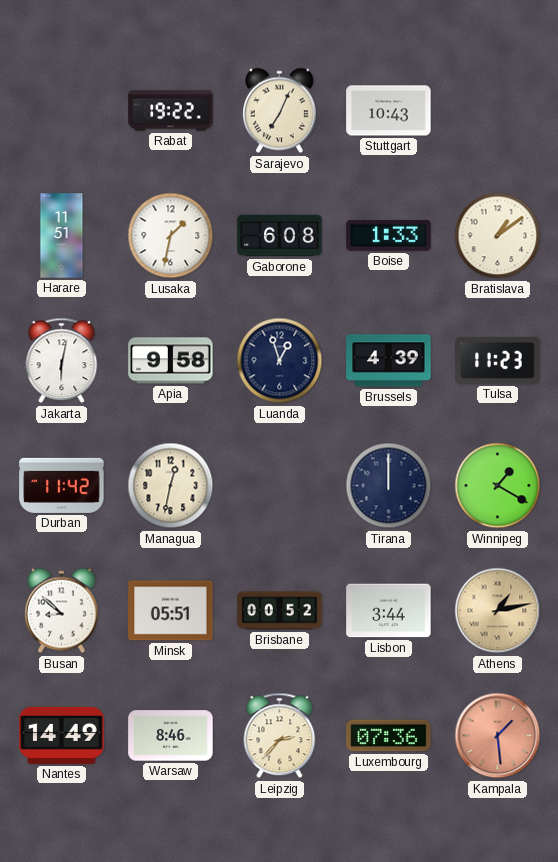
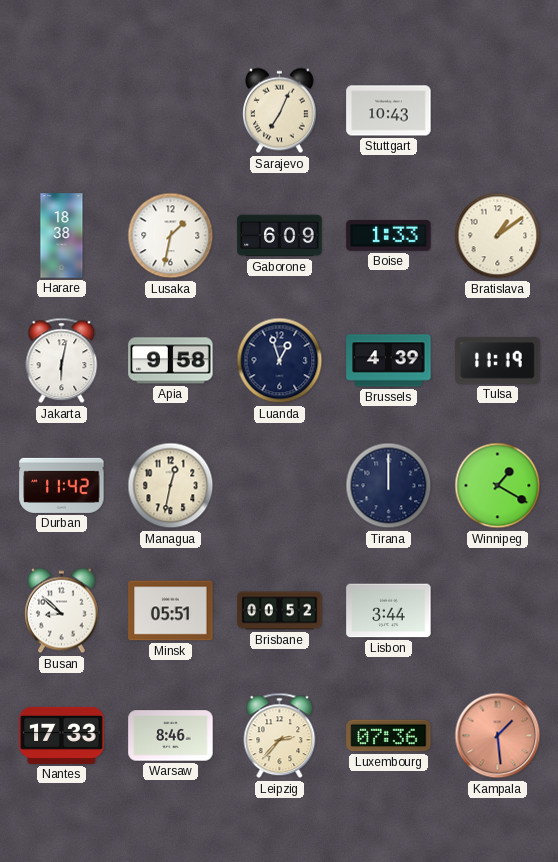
Rabat: 19:22 -> none (171, 111)
Harare: 11:51 -> 18:38 (62, 236)
Gaborone: 6:08 -> 6:09 (280, 236)
Tulsa: 11:23 -> 11:19 (498, 360)
Athens: 1:13 -> none (498, 611)
Nantes: 14:49 -> 17:33 (62, 735)
